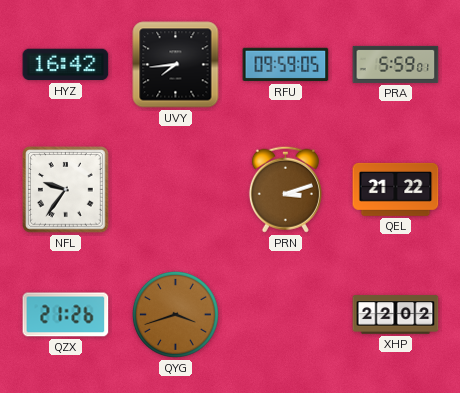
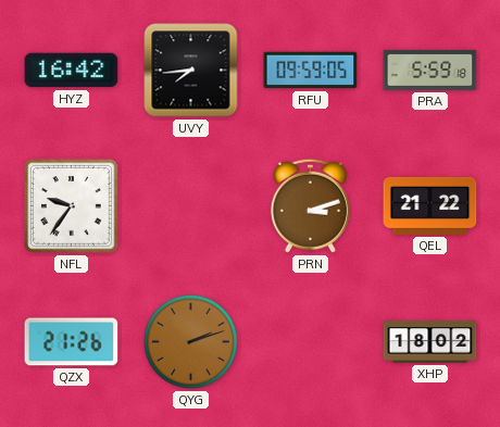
PRA: 5:59:01 -> 5:59:18 (430, 70)
QYG: 3:42 -> 2:12 (190, 341)
XHP: 22:02 -> 18:02 (430, 342)
